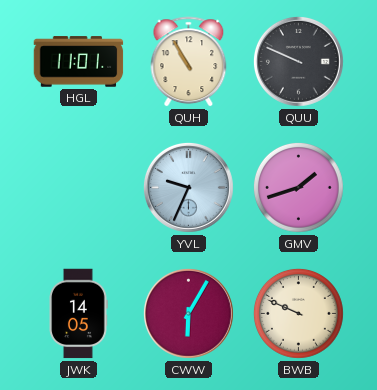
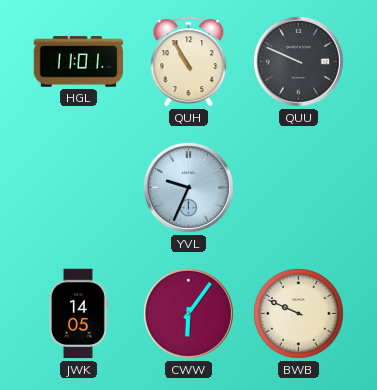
GMV: 1:42 -> none (298, 187)
CWW: 6:05 -> 6:06 (188, 313)
